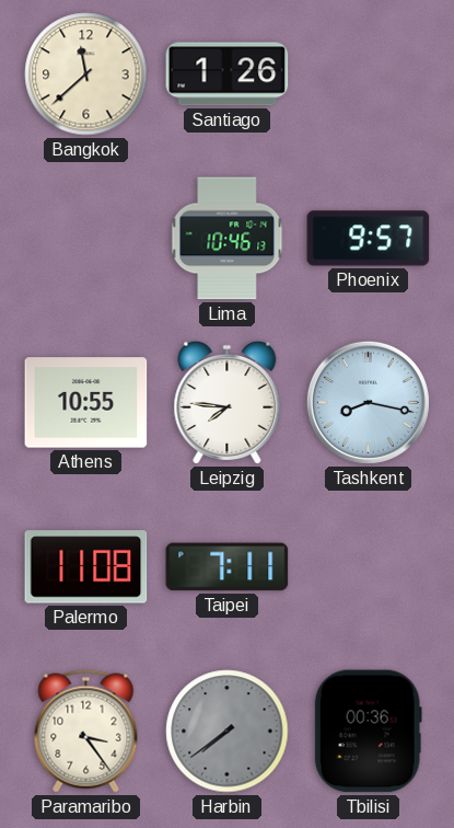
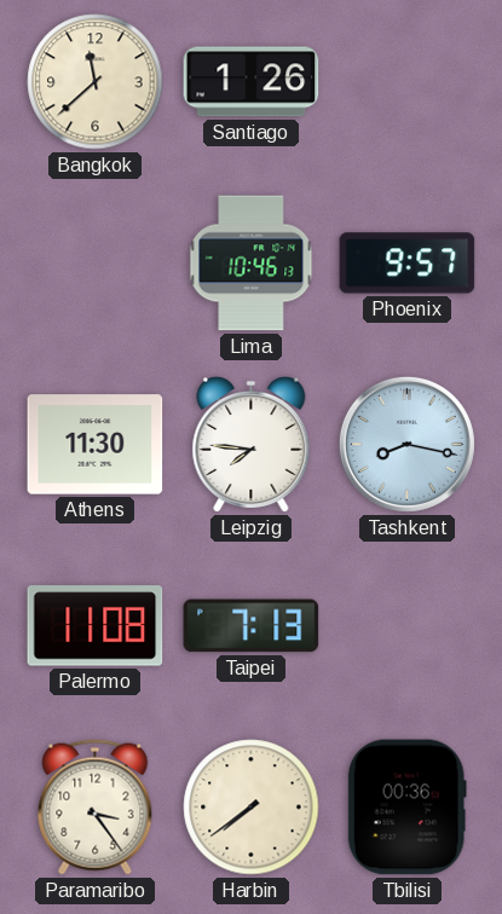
Athens: 10:55 -> 11:30 (96, 445)
Taipei: 7:11 -> 7:13 (252, 626)
Harbin dial: grey -> cream (252, 808)
